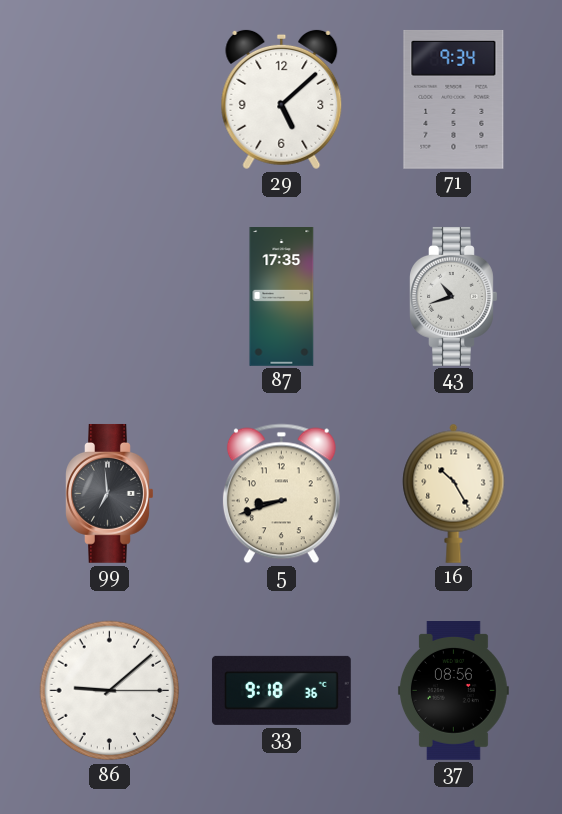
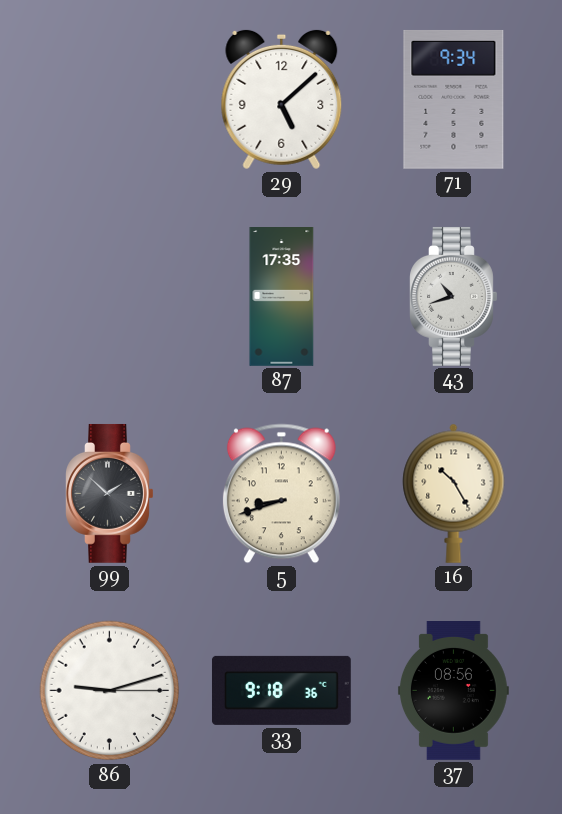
99: 6:59 -> 1:52 (110, 493)
86: 9:08 -> 9:12 (110, 691)
